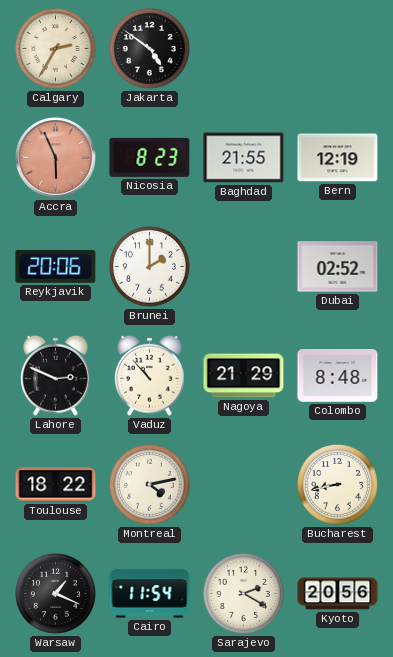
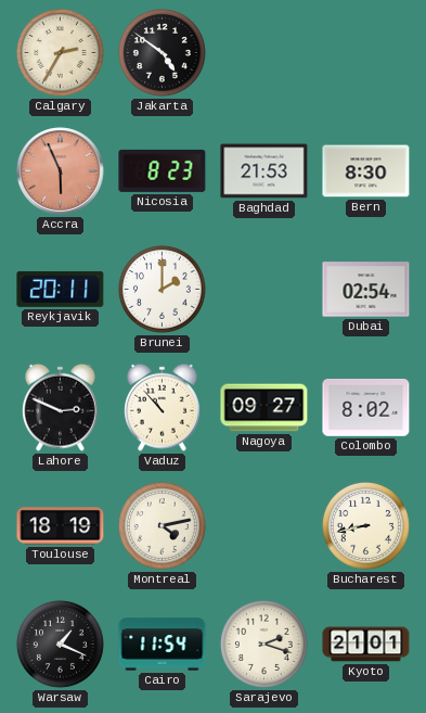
Baghdad: 21:55 -> 21:53 (264, 171)
Bern: 12:19 -> 8:30 (366, 171)
Reykjavik: 20:06 -> 20:11 (61, 289)
Dubai: 02:52 -> 02:54 (366, 290)
Nagoya: 21:29 -> 09:27 (264, 408)
Colombo: 8:48 -> 8:02 (366, 408)
Toulouse: 18:22 -> 18:19 (61, 526)
Sarajevo: 2:20 -> 2:18 (263, 644)
Kyoto: 20:56 -> 21:01 (366, 645)
